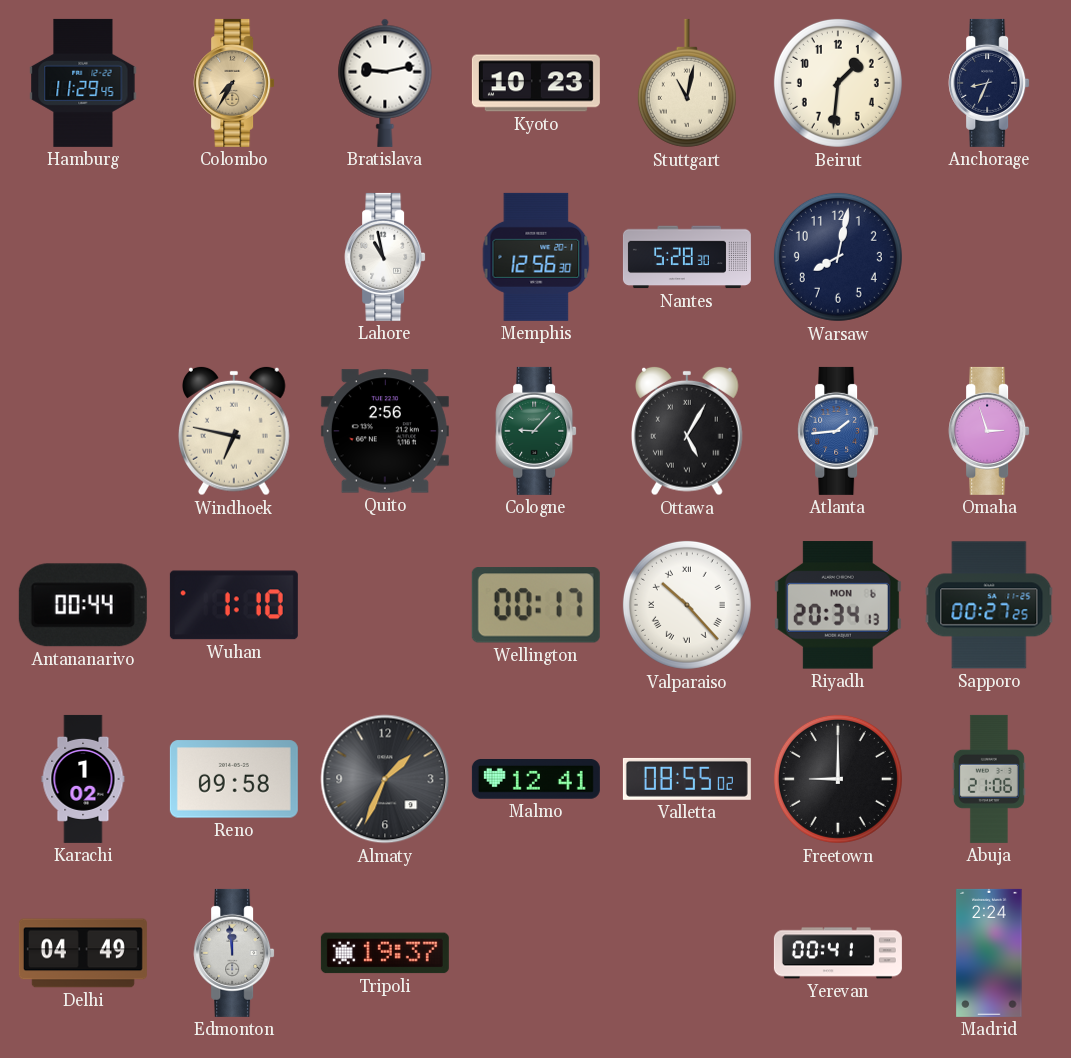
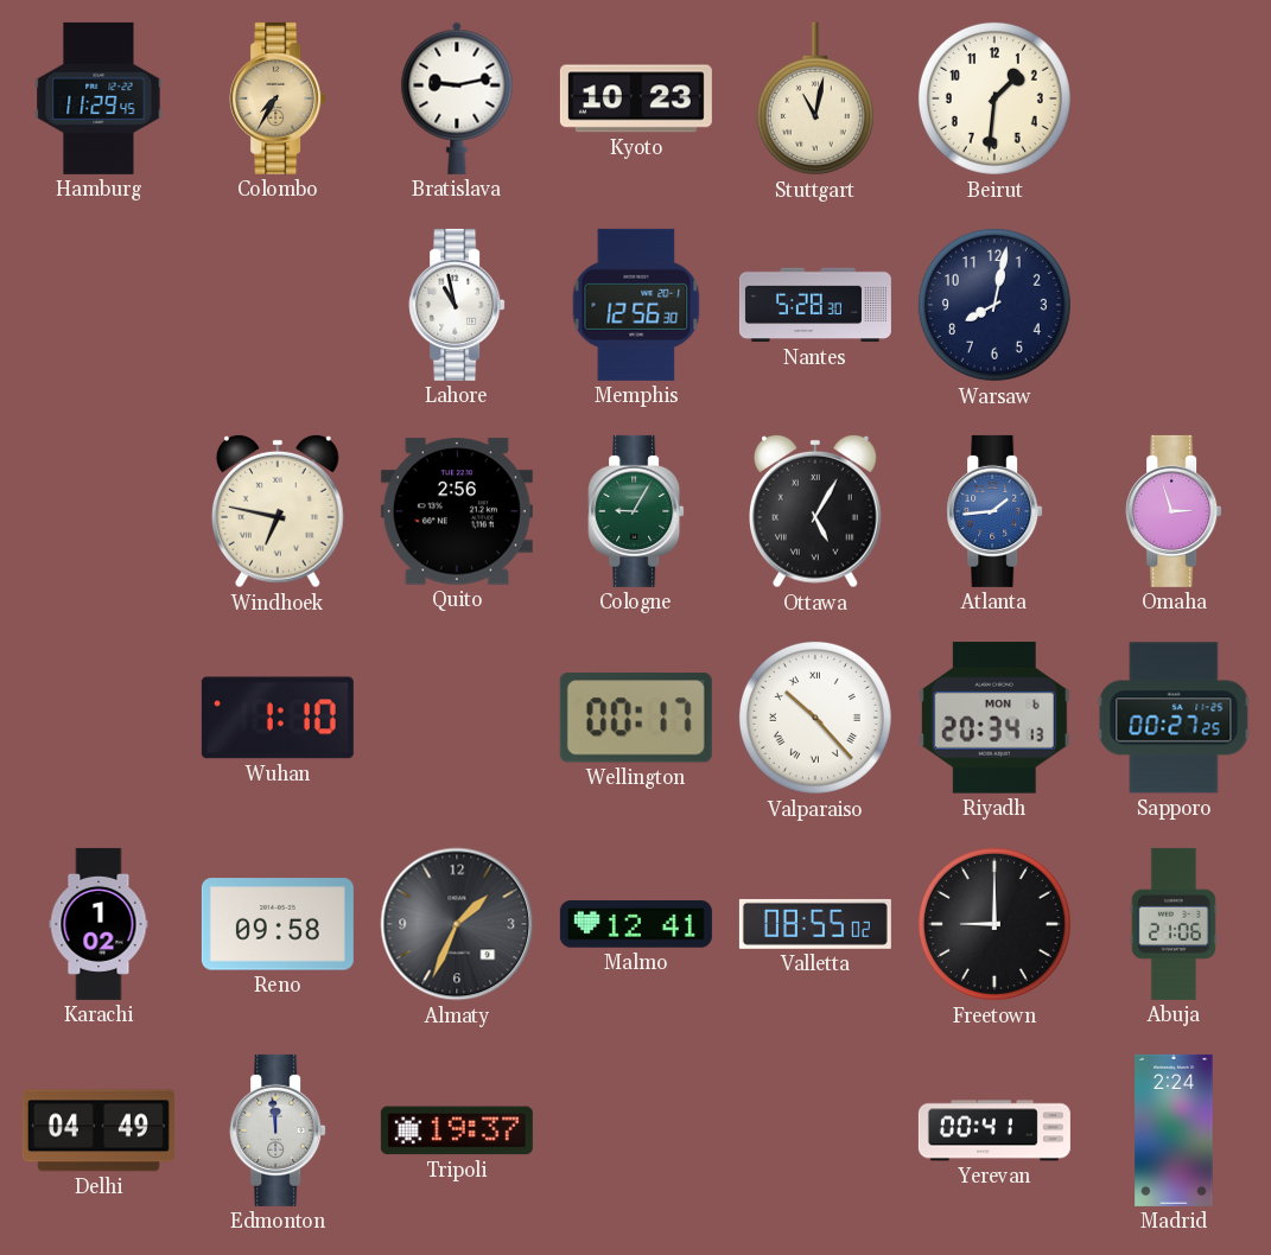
Anchorage: 8:34 -> none (989, 83)
Cologne: 9:07 -> 9:05 (636, 511)
Antananarivo: 00:44 -> none (83, 605)
